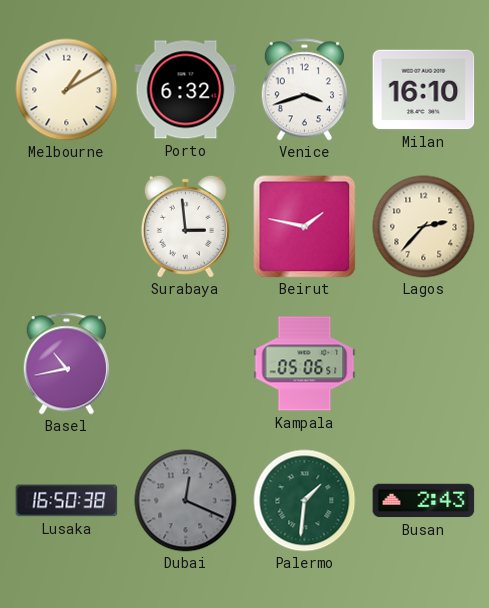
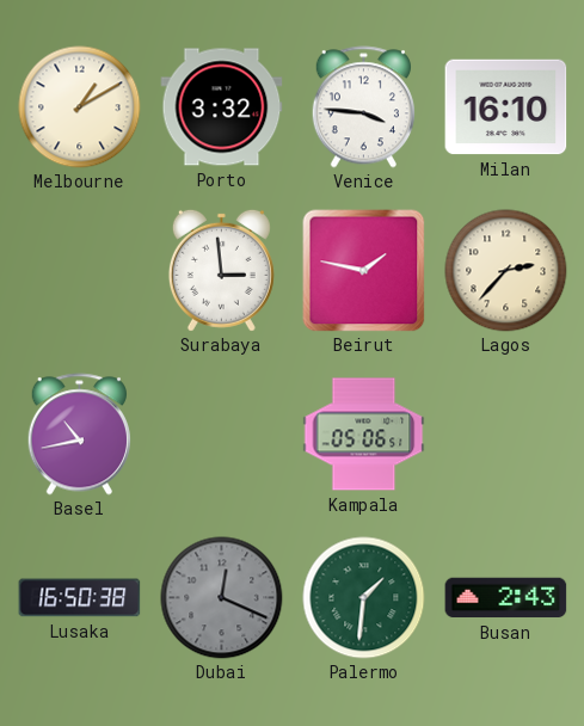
Porto: 6:32 -> 3:32 (222, 107)
Venice: 3:42 -> 3:46 (363, 107)
